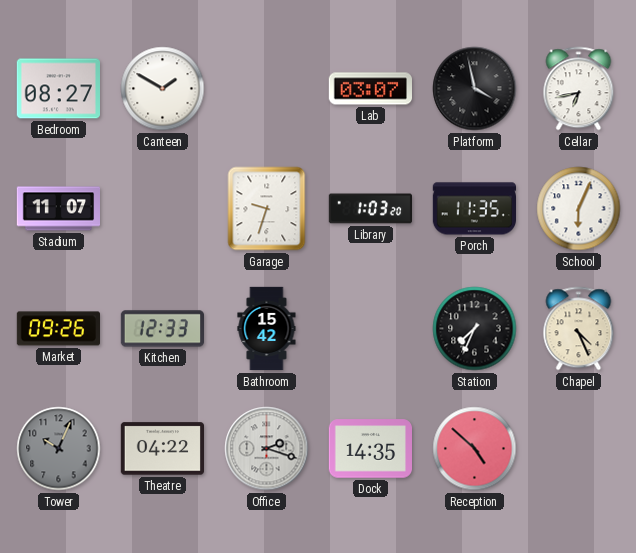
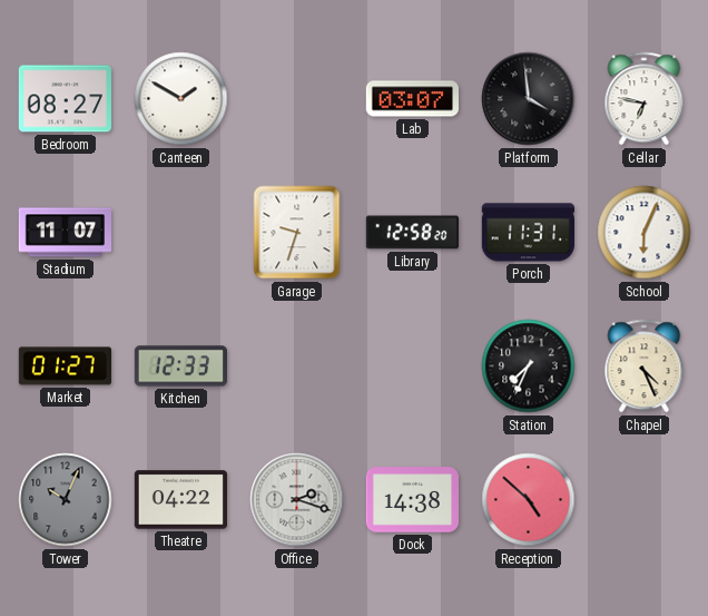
Platform: 3:58 -> 3:59 (529, 99)
Cellar: 6:43 -> 6:47 (645, 99)
Library: 1:03 -> 12:58 (412, 233)
Porch: 11:35 -> 11:31 (528, 233)
Market: 09:26 -> 01:27 (65, 366)
Bathroom: 15:42 -> none (267, 329)
Dock: 14:35 -> 14:38 (412, 500)
